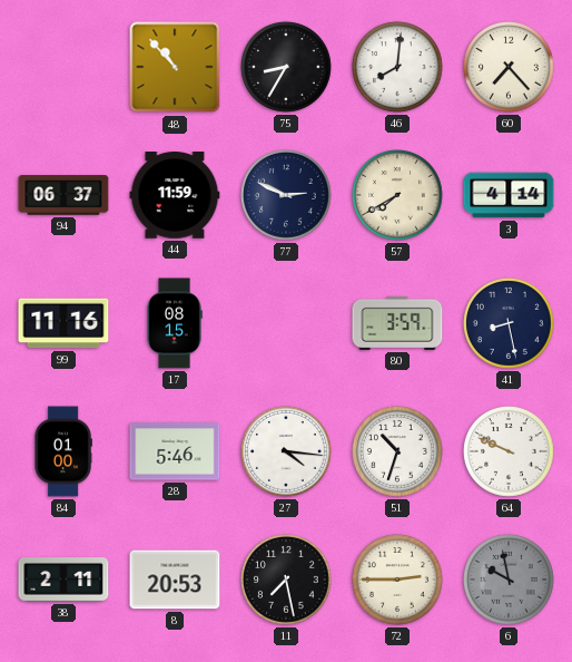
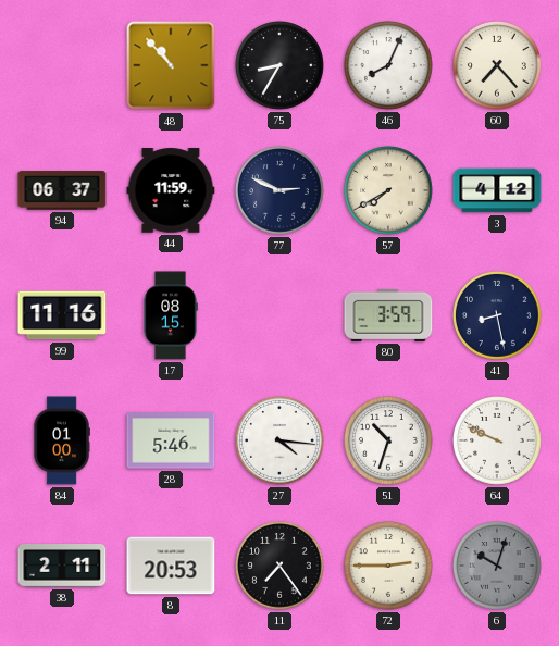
46: 8:01 -> 8:04 (389, 66)
3: 4:14 -> 4:12 (497, 190)
11: 7:28 -> 7:24 (281, 567)
6: 9:58 -> 10:03 (498, 567)
